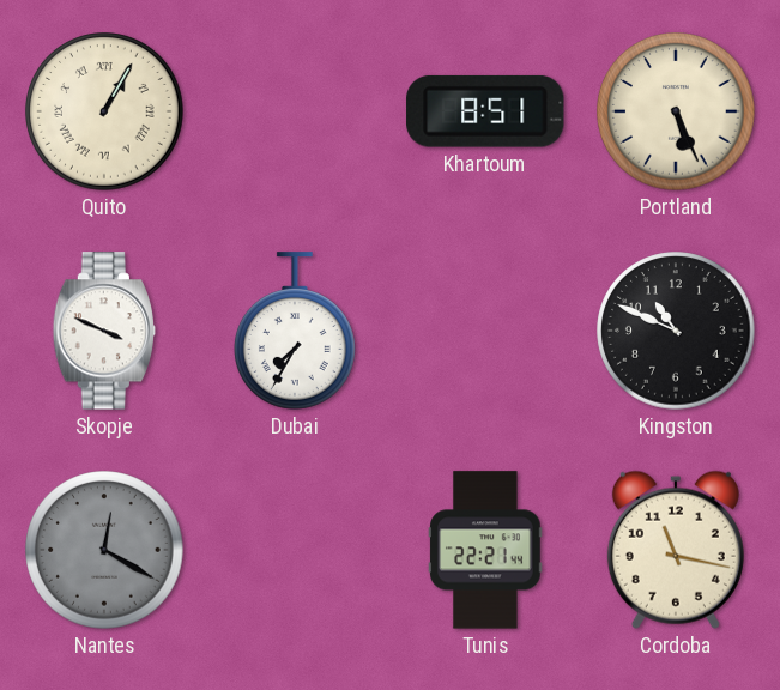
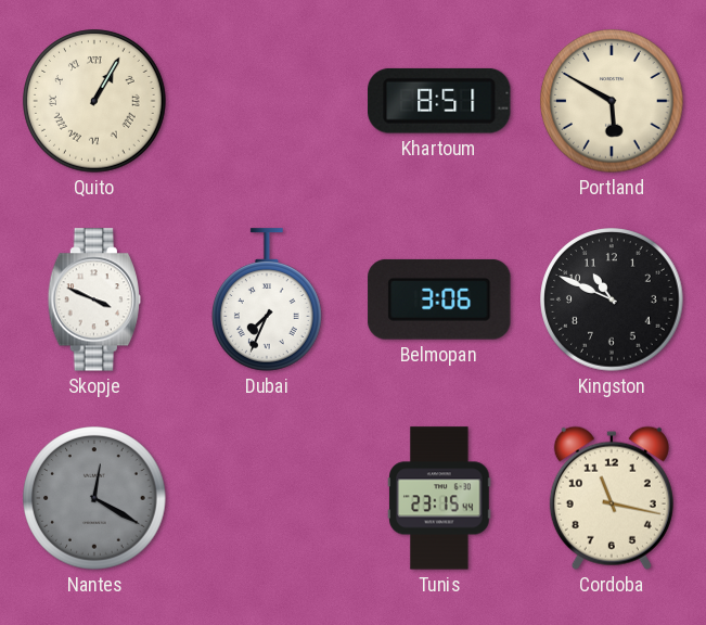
Portland: 5:26 -> 5:50 (612, 101)
Dubai: 7:35 -> 7:34 (268, 299)
Belmopan: none -> 3:06 (439, 299)
Tunis: 22:21 -> 23:15 (439, 498)
